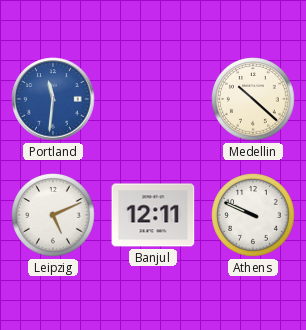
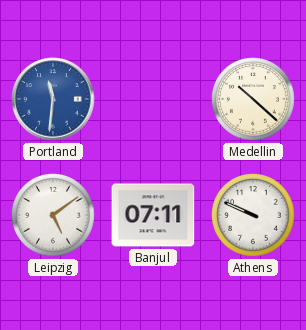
Leipzig: 5:11 -> 5:09 (53, 215)
Banjul: 12:11 -> 07:11 (153, 215)
